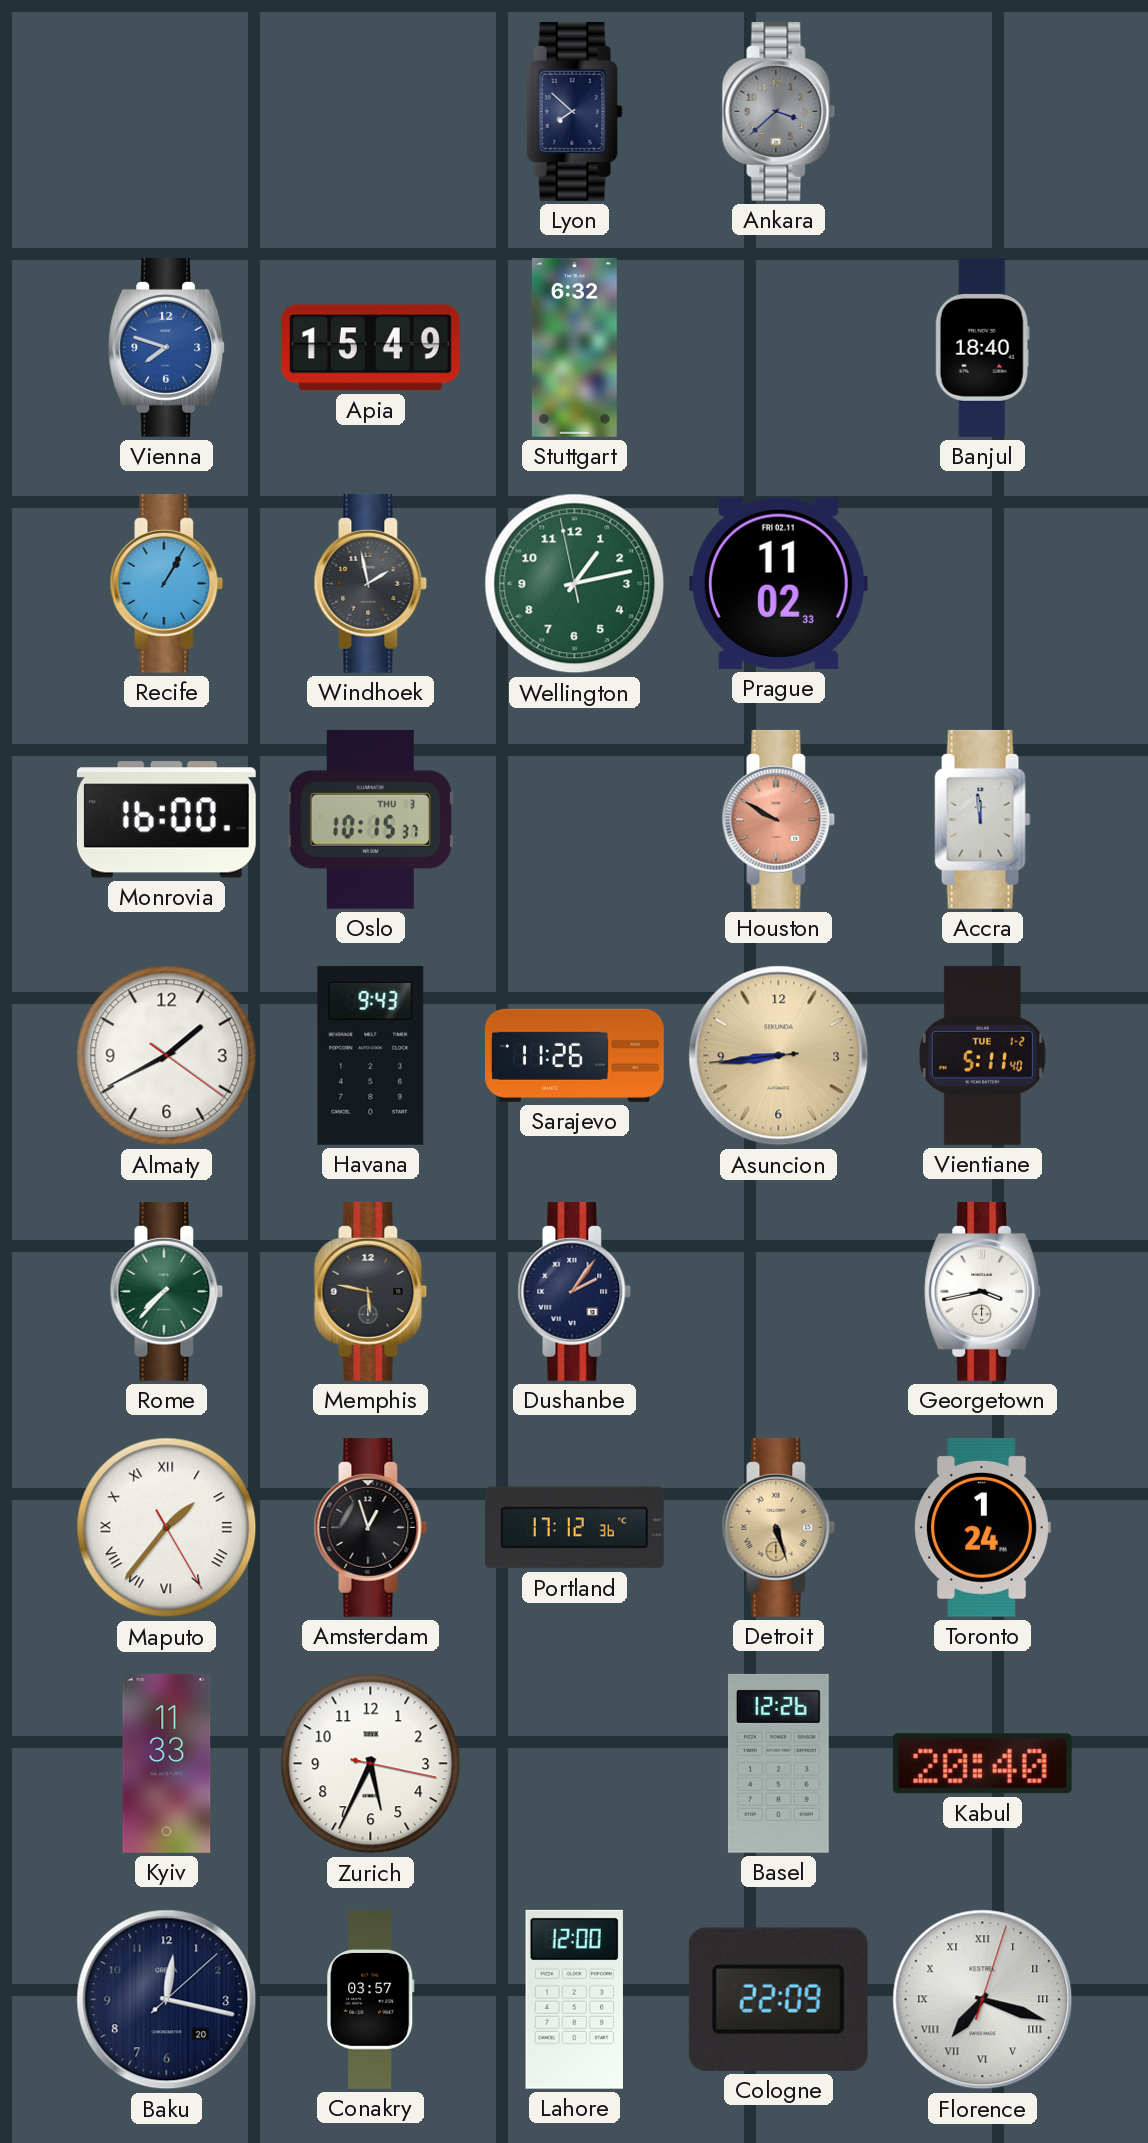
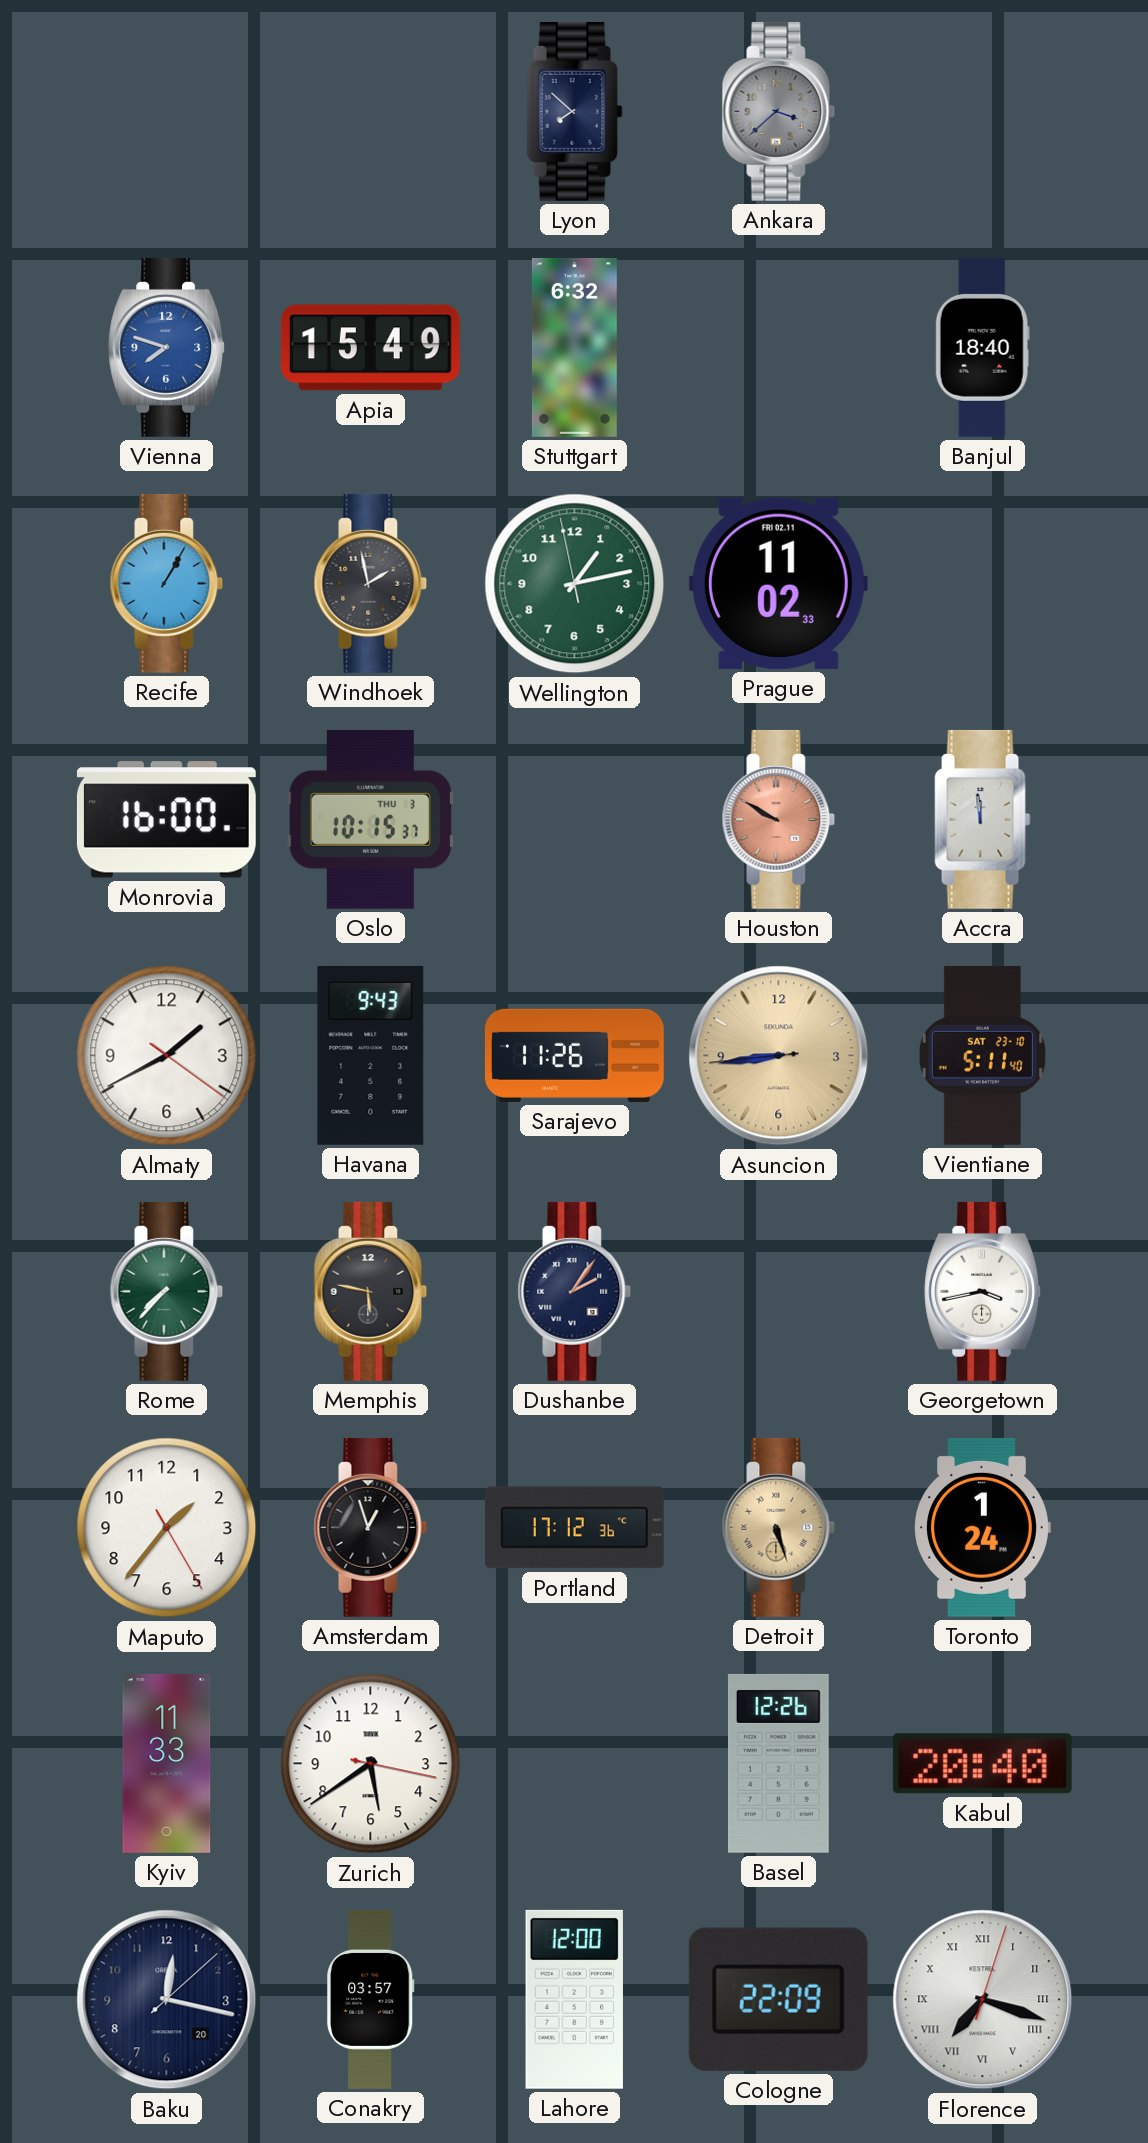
Vientiane date: TUE 1-2 -> SAT 23-10 (982, 1055)
Maputo numerals: Roman -> Arabic (167, 1528)
Zurich: 5:34 -> 5:39 (371, 1764)
